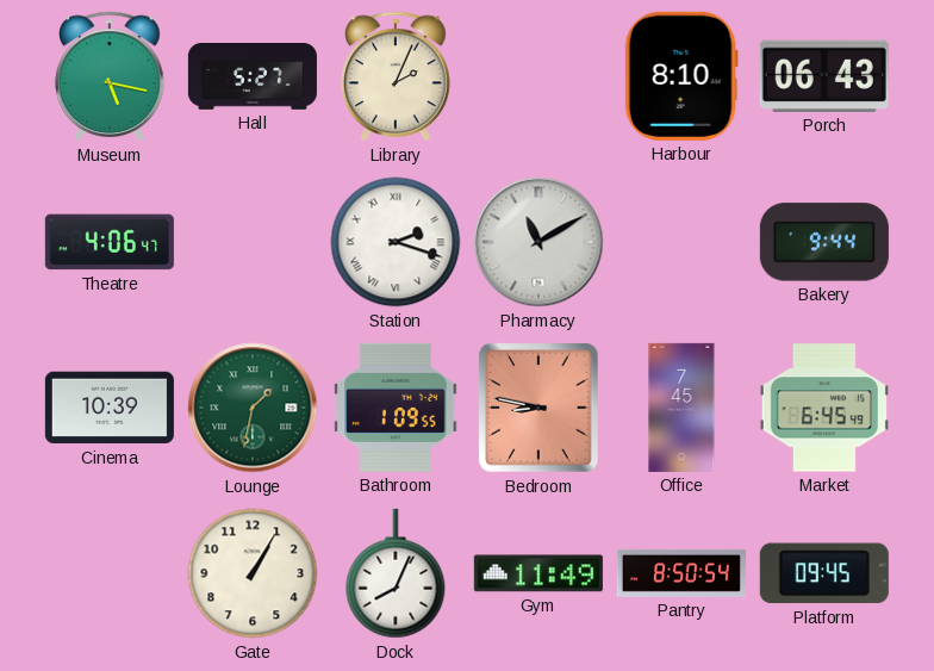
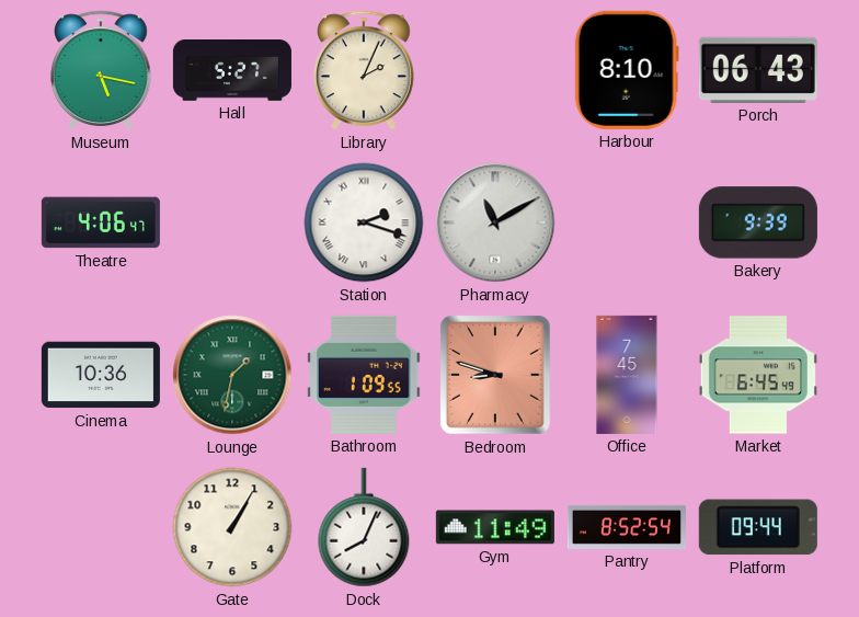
Bakery: 9:44 -> 9:39 (758, 222)
Cinema: 10:39 -> 10:36 (101, 375)
Bedroom: 8:47 -> 8:48 (496, 375)
Pantry: 8:50 -> 8:52 (627, 527)
Platform: 09:45 -> 09:44 (758, 527)
